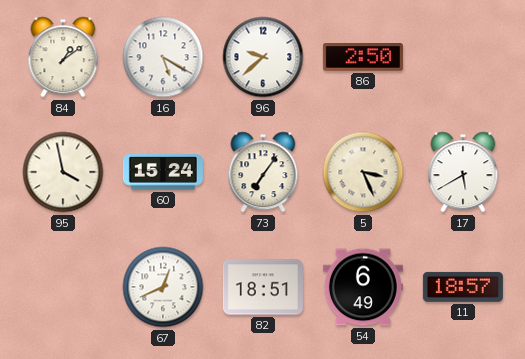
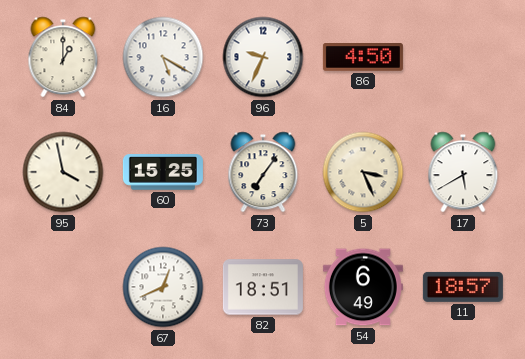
84: 1:09 -> 1:00 (63, 57)
96: 9:38 -> 9:34 (263, 57)
86: 2:50 -> 4:50 (363, 57)
60: 15:24 -> 15:25 (163, 172)
